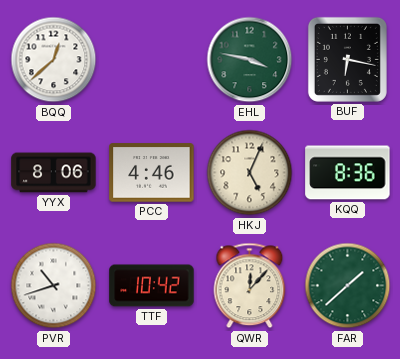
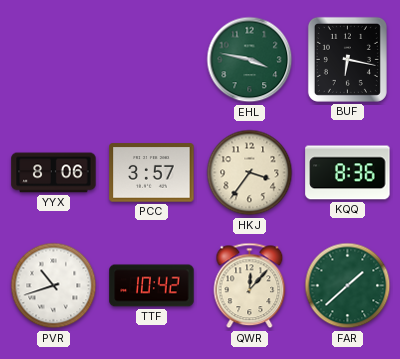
BQQ: 12:38 -> none (54, 60)
PCC: 4:46 -> 3:57 (152, 173)
HKJ: 5:04 -> 3:36 (250, 173)
